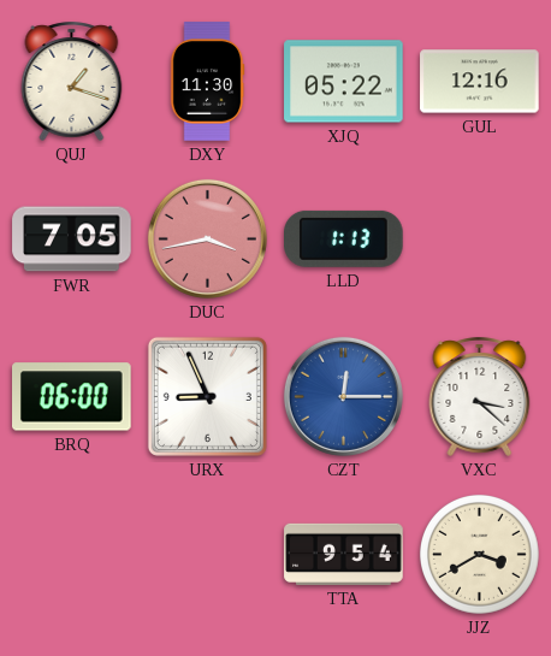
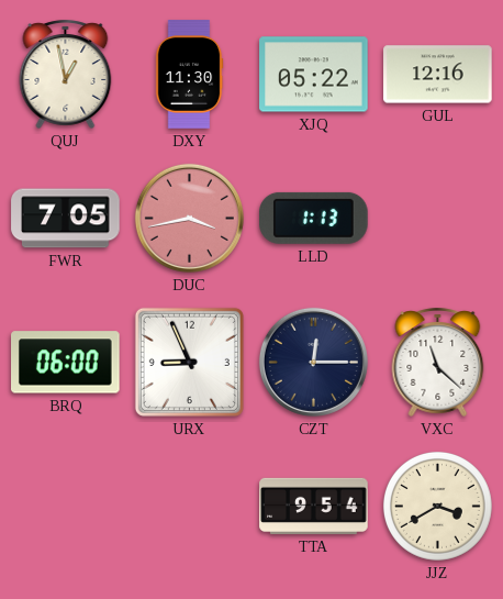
QUJ: 1:18 -> 12:58 (66, 74)
CZT dial: blue -> navy (313, 362)
VXC: 3:22 -> 11:22 (438, 362)
